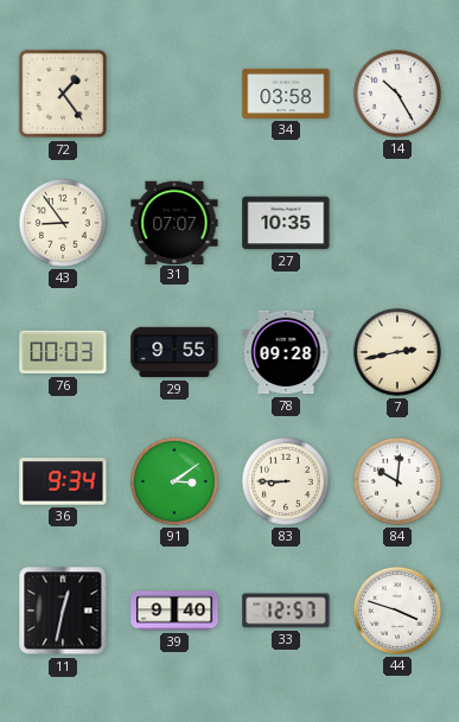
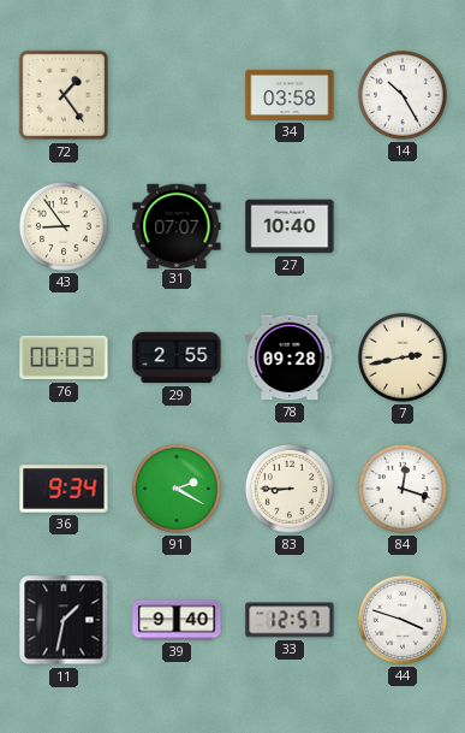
27: 10:35 -> 10:40 (290, 226)
29: 9:55 -> 2:55 (177, 357)
91: 3:09 -> 2:20 (177, 489)
84: 10:01 -> 12:18 (403, 489)
11: 12:32 -> 1:32 (64, 620)
